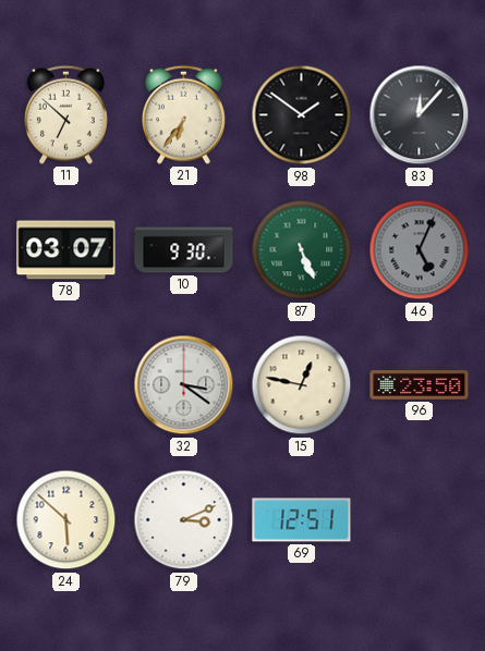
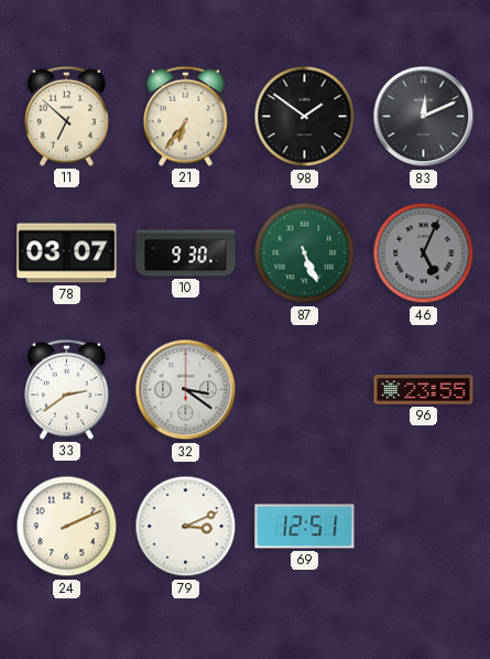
83: 12:07 -> 12:11 (424, 117)
33: none -> 2:39 (66, 389)
15: 12:47 -> none (302, 385)
96: 23:50 -> 23:55 (424, 390)
24: 5:52 -> 2:11 (67, 527)
